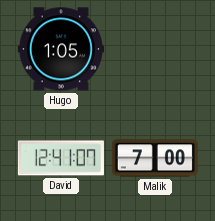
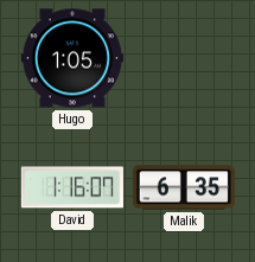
David: 12:41 -> 1:16 (72, 187)
Malik: 7:00 -> 6:35 (184, 187)
